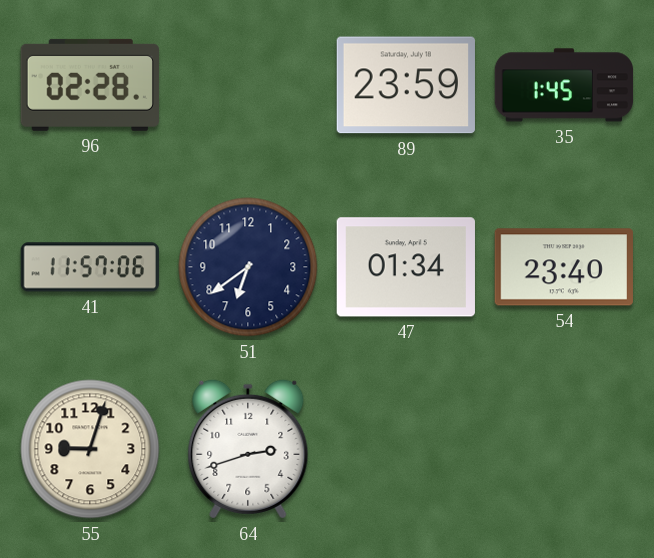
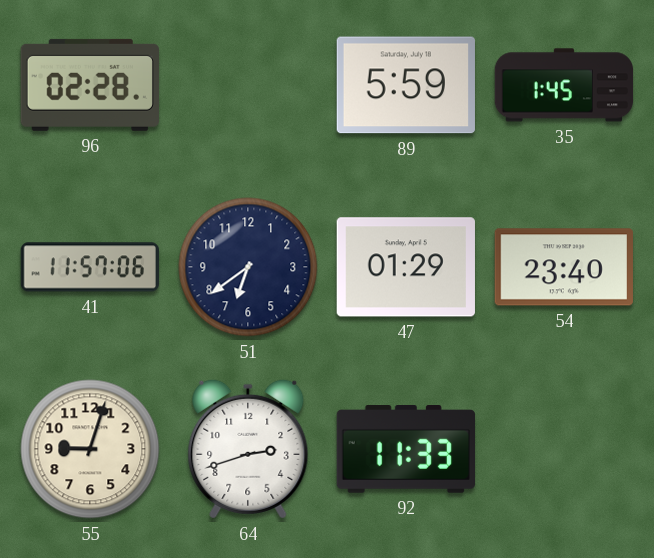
89: 23:59 -> 5:59 (406, 85)
47: 01:34 -> 01:29 (406, 267)
92: none -> 11:33 (405, 450)
